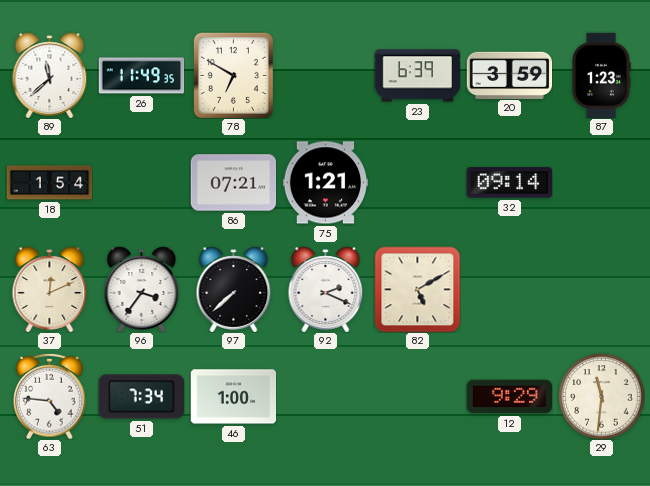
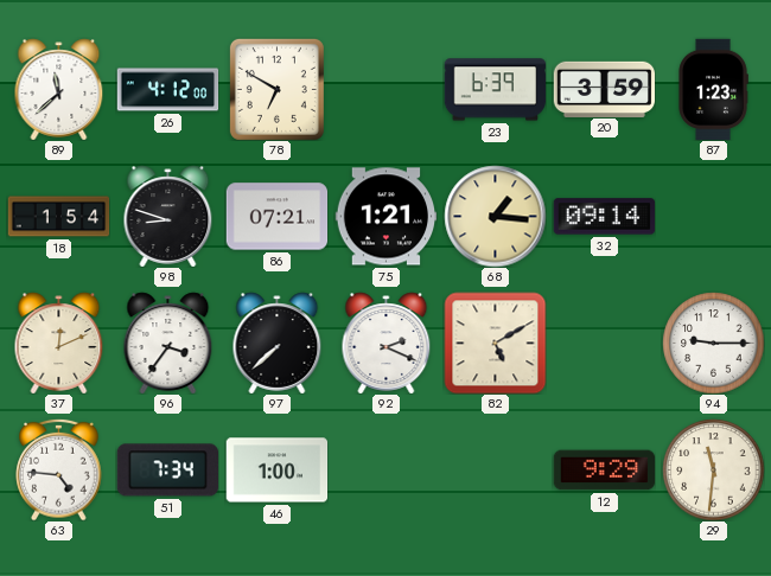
26: 11:49 -> 4:12 (167, 90)
98: none -> 8:48 (168, 216)
68: none -> 1:16 (495, 216)
94: none -> 9:15 (713, 343)
